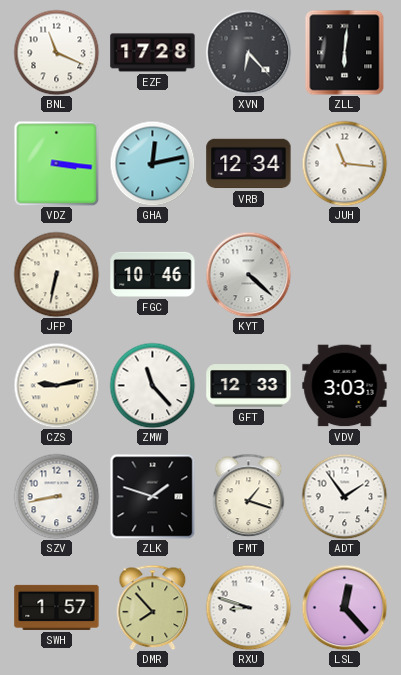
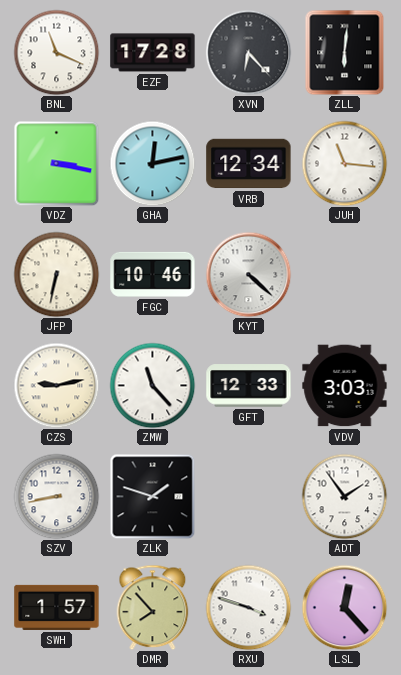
VDZ: 3:16 -> 3:17 (56, 163)
FMT: 1:18 -> none (249, 496)
RXU: 8:48 -> 3:48 (248, 607)
